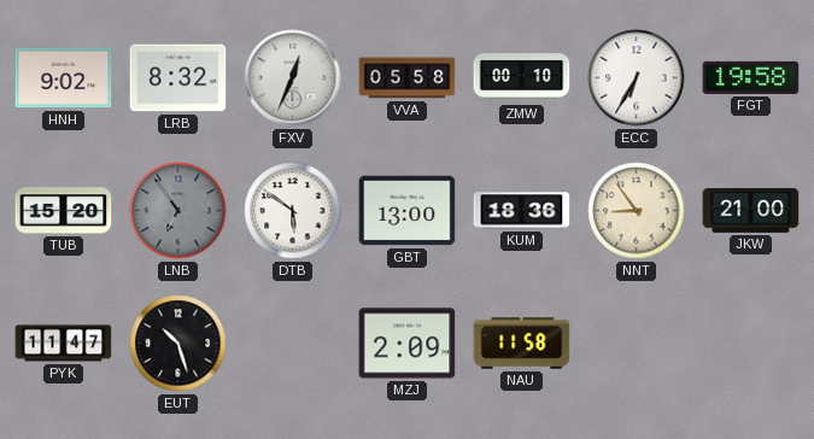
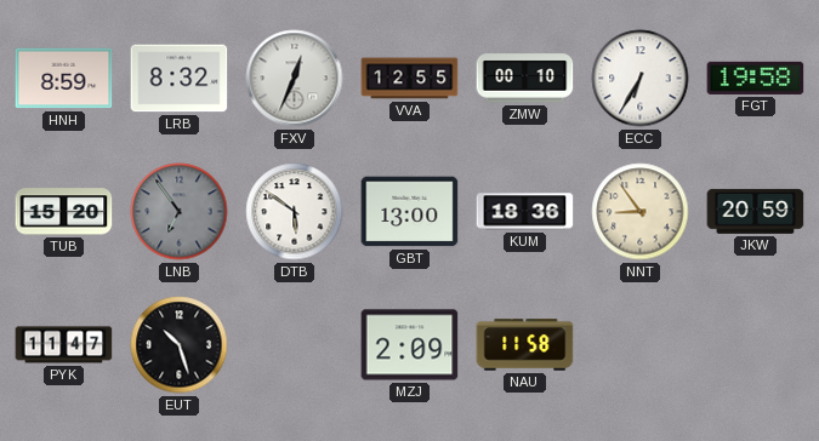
HNH: 9:02 -> 8:59 (64, 79)
VVA: 05:58 -> 12:55 (410, 79)
JKW: 21:00 -> 20:59 (756, 212)
